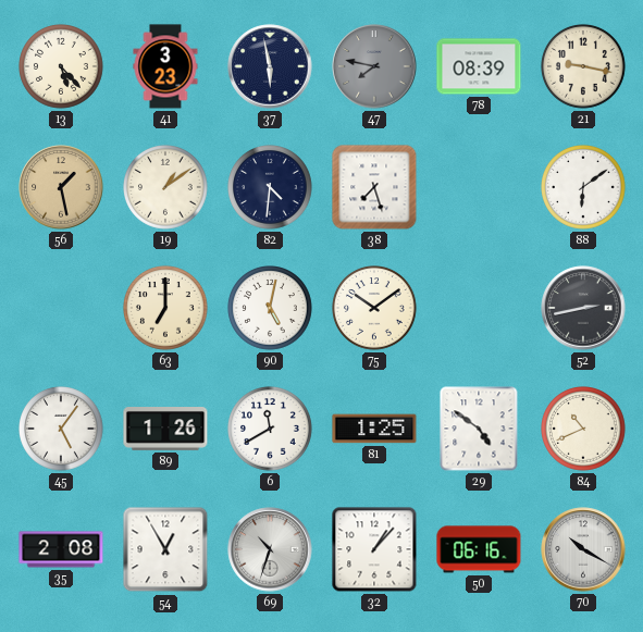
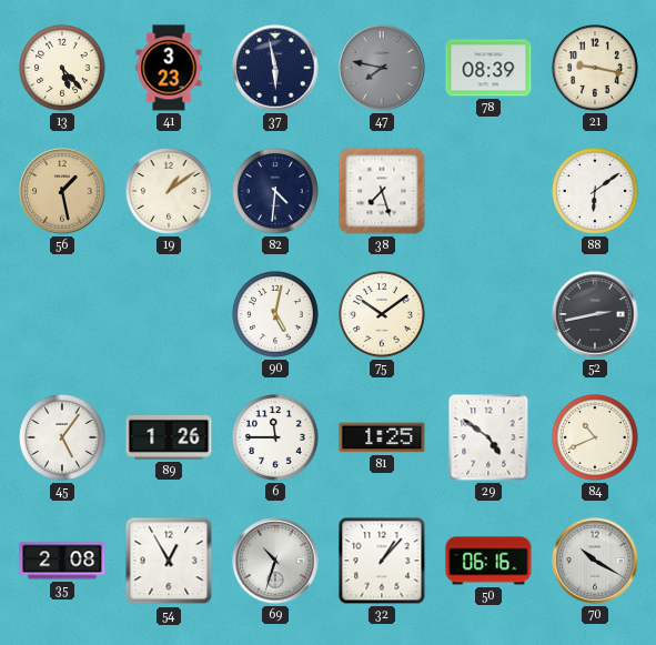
63: 7:00 -> none (166, 309)
6: 11:40 -> 11:45 (276, 439)
